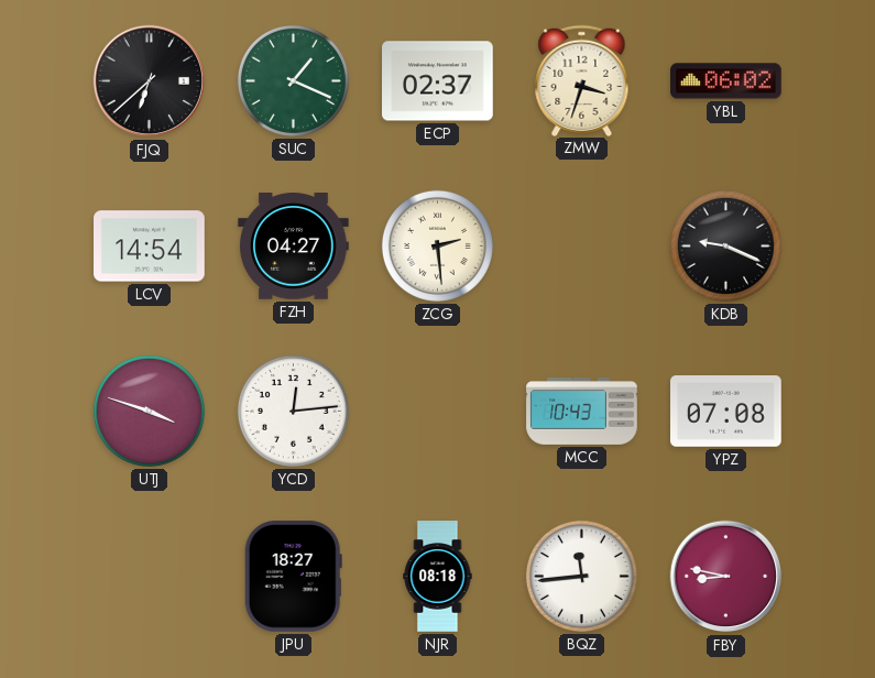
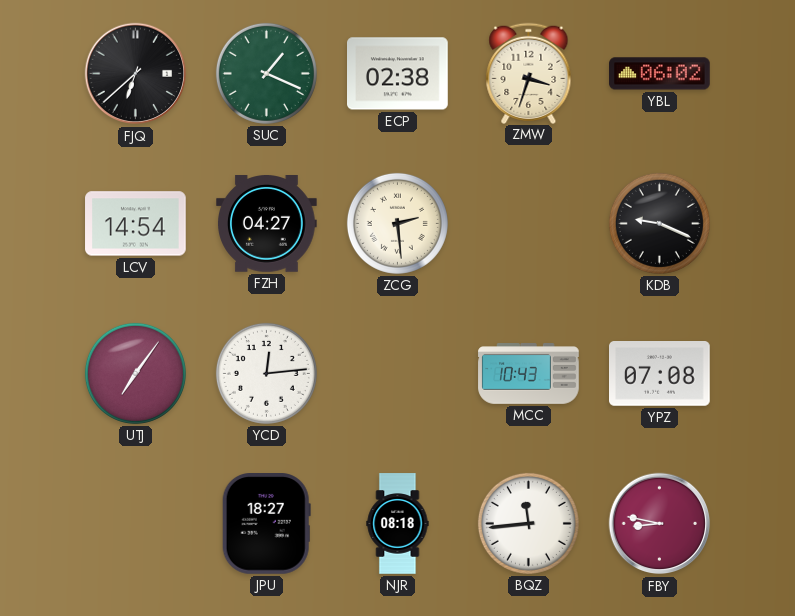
ECP: 02:37 -> 02:38 (398, 74)
UTJ: 3:48 -> 7:06 (135, 373)
